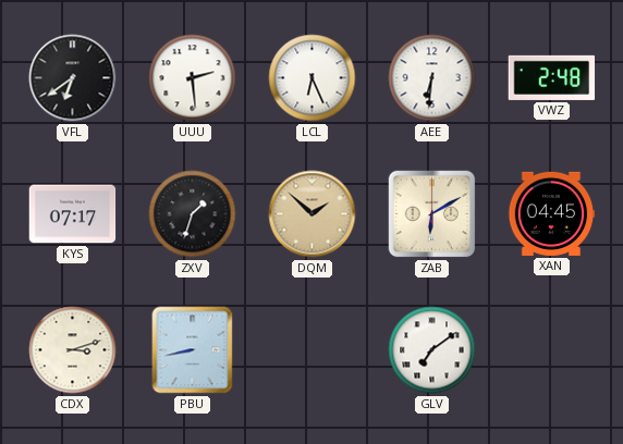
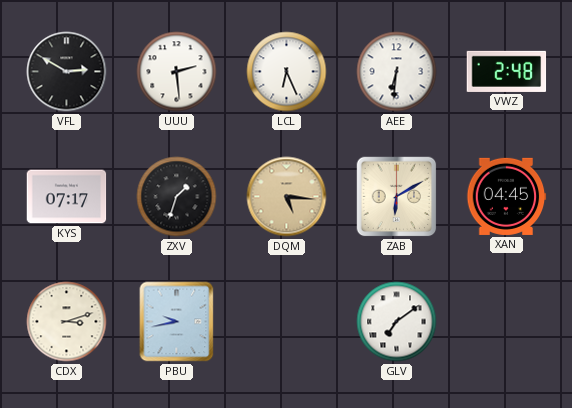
VFL: 6:39 -> 2:50 (67, 72)
DQM: 1:52 -> 5:16 (287, 197)
PBU: 8:43 -> 9:43 (177, 322)
